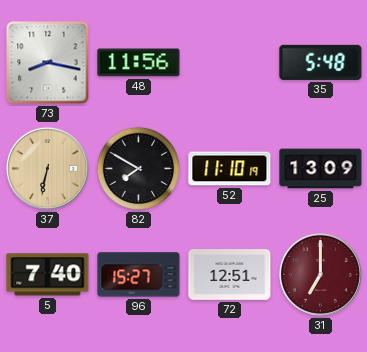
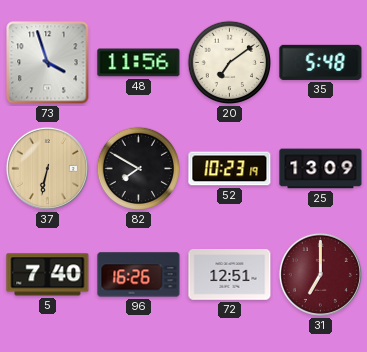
73: 8:17 -> 3:57 (48, 63)
20: none -> 7:09 (230, 63)
52: 11:10 -> 10:23 (230, 169)
96: 15:27 -> 16:26 (139, 275)
